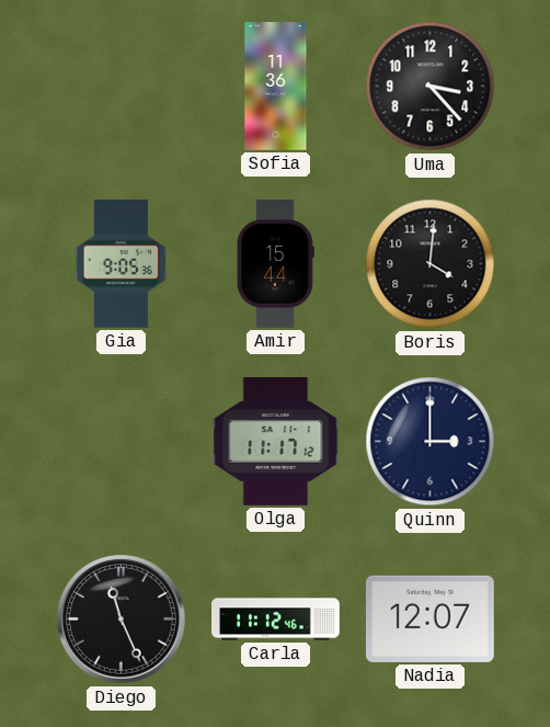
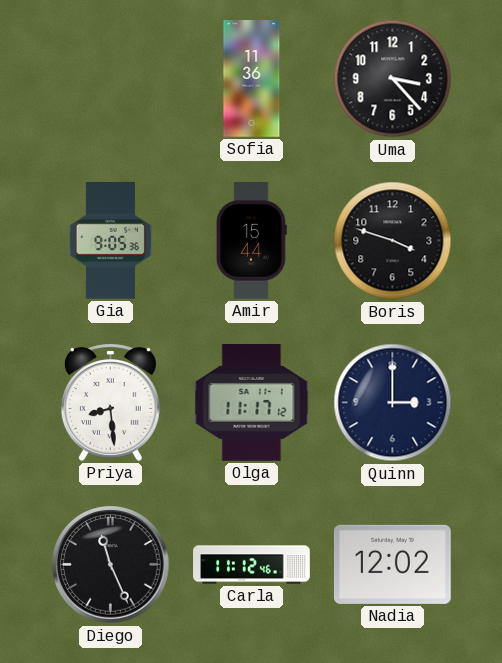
Boris: 4:01 -> 3:48 (393, 241)
Priya: none -> 8:29 (110, 402)
Nadia: 12:07 -> 12:02 (392, 564)
